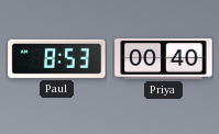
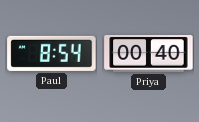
Paul: 8:53 -> 8:54 (52, 53)
